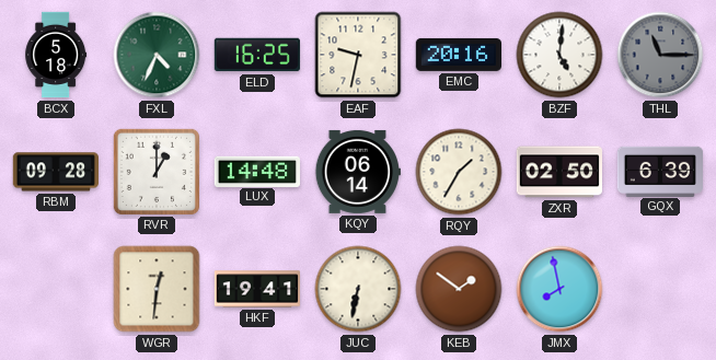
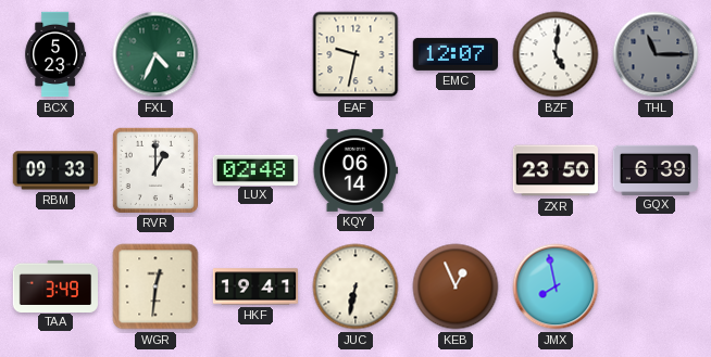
BCX: 5:18 -> 5:23 (55, 54)
ELD: 16:25 -> none (257, 55)
EMC: 20:16 -> 12:07 (454, 54)
RBM: 09:28 -> 09:33 (55, 170)
LUX: 14:48 -> 02:48 (254, 169)
RQY: 1:35 -> none (459, 172)
ZXR: 02:50 -> 23:50 (554, 170)
TAA: none -> 3:49 (54, 285)
KEB: 1:51 -> 12:56 (456, 286)
